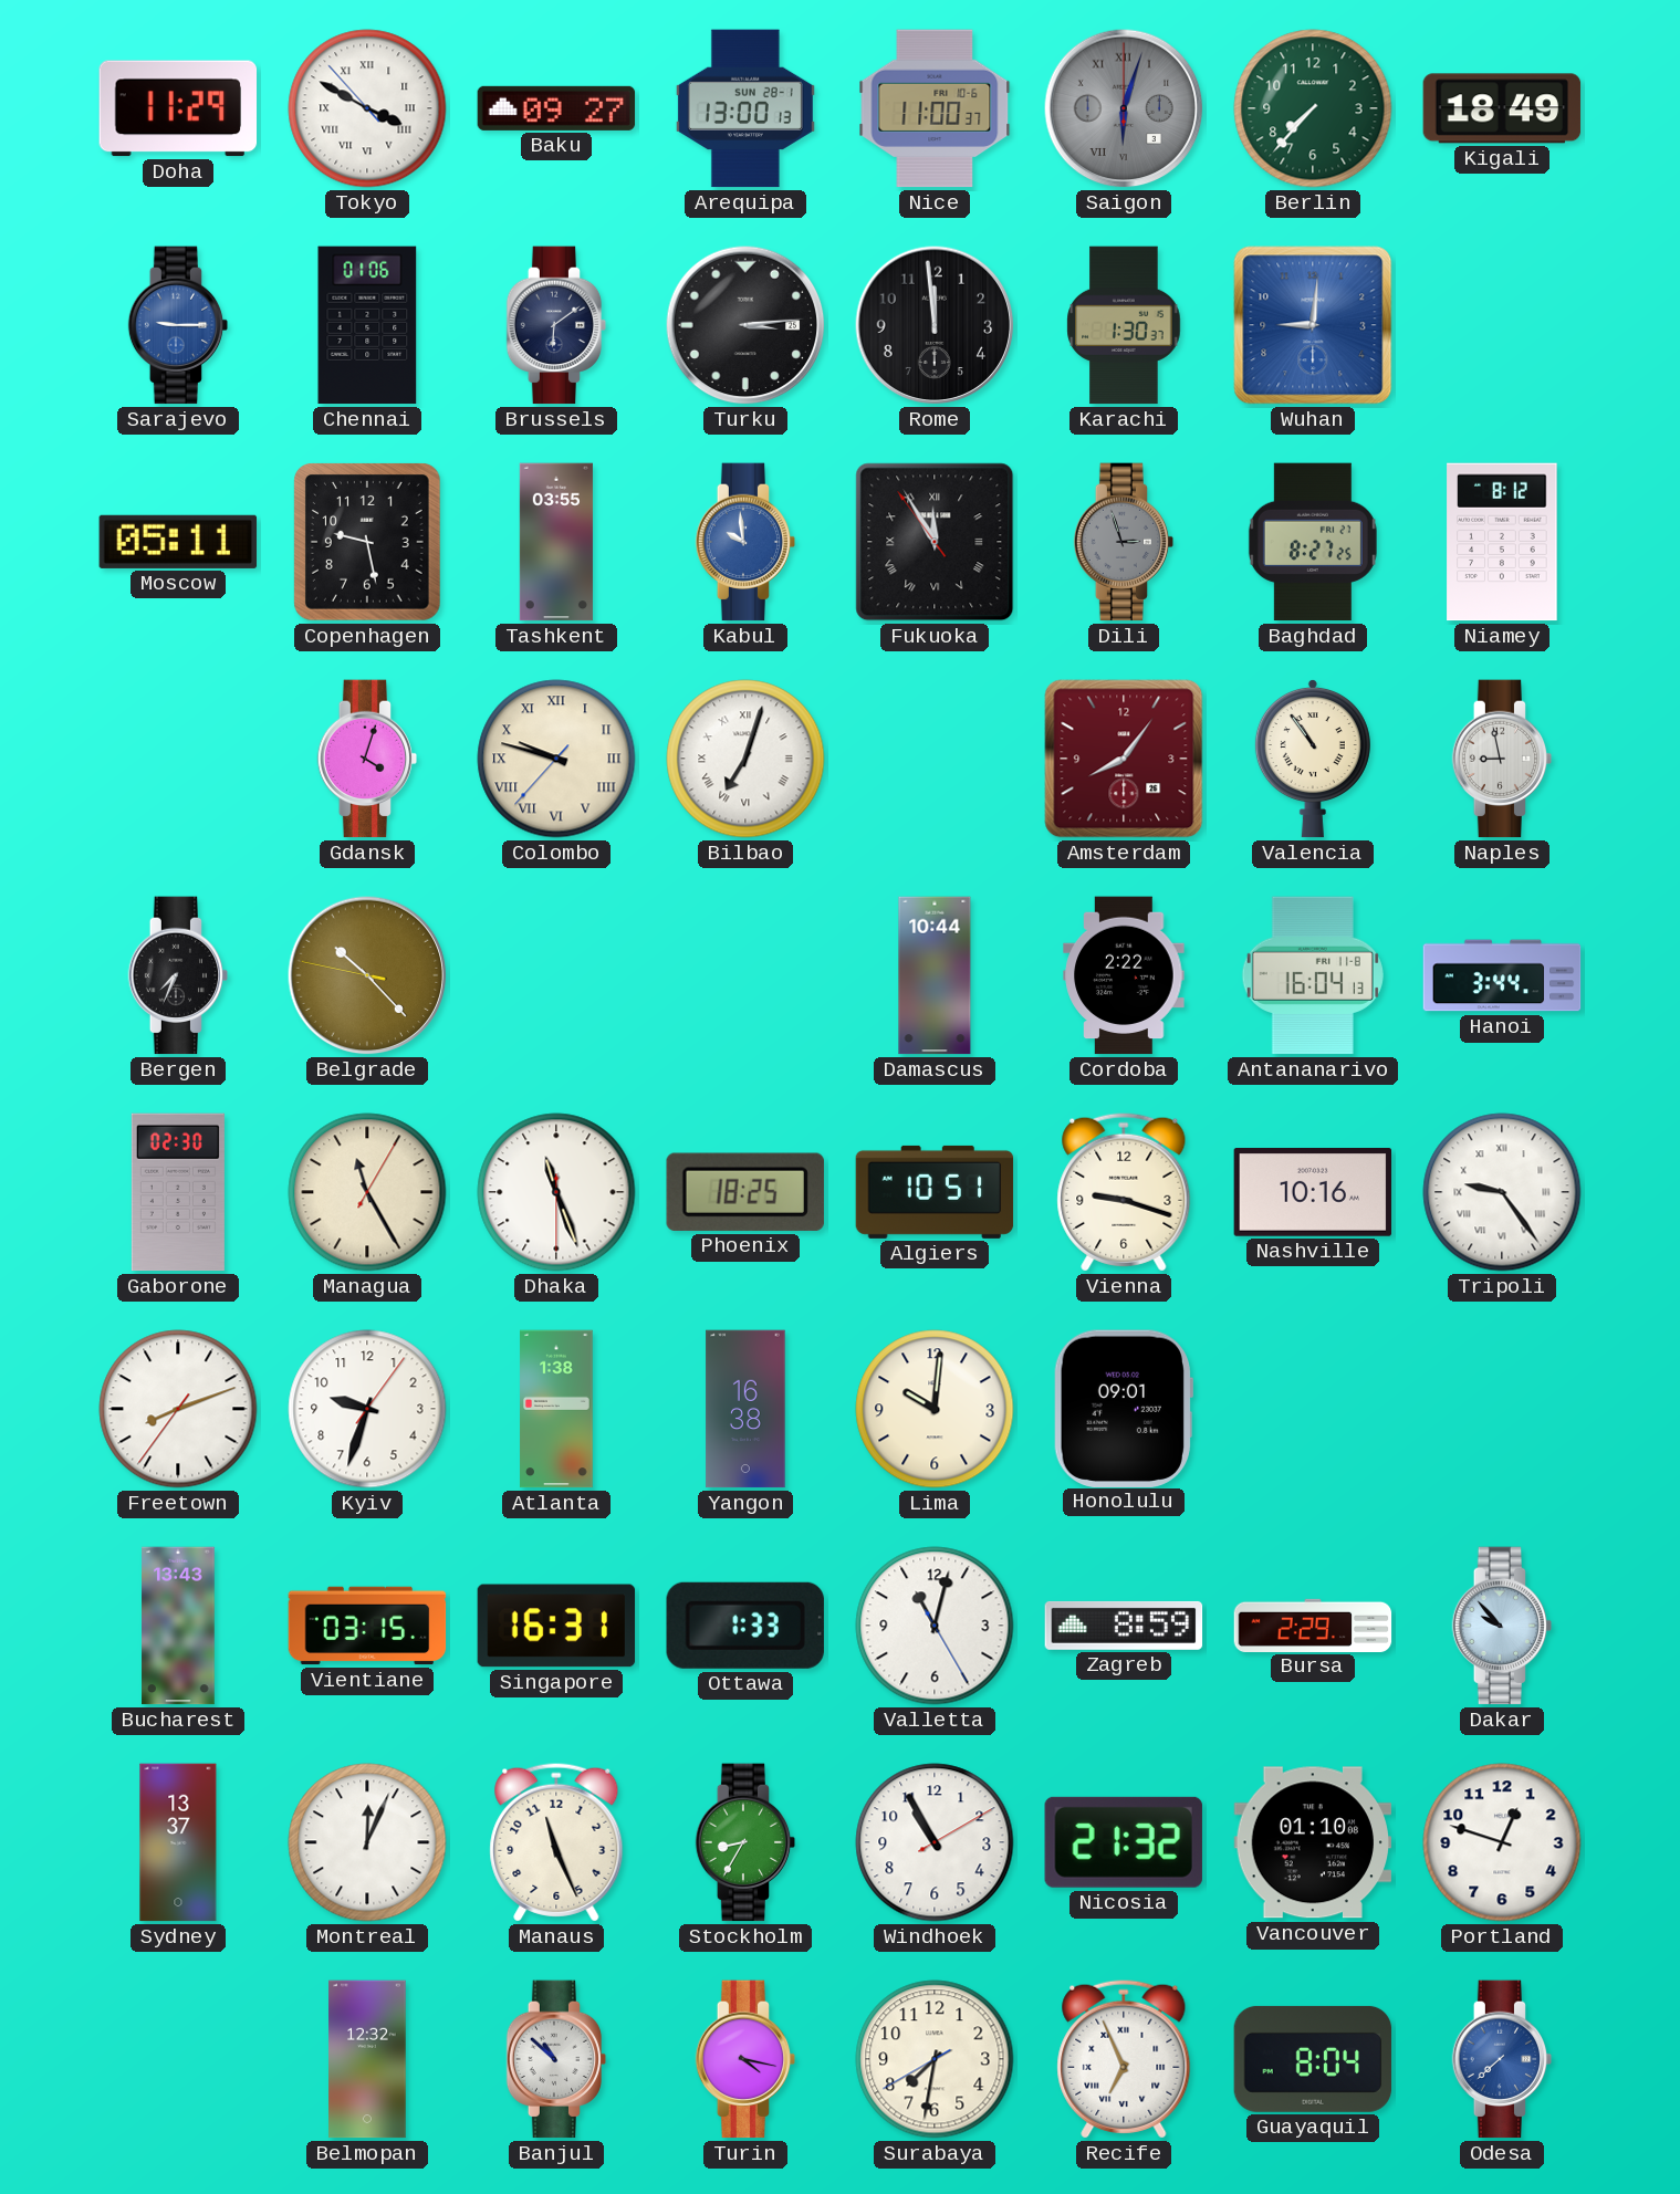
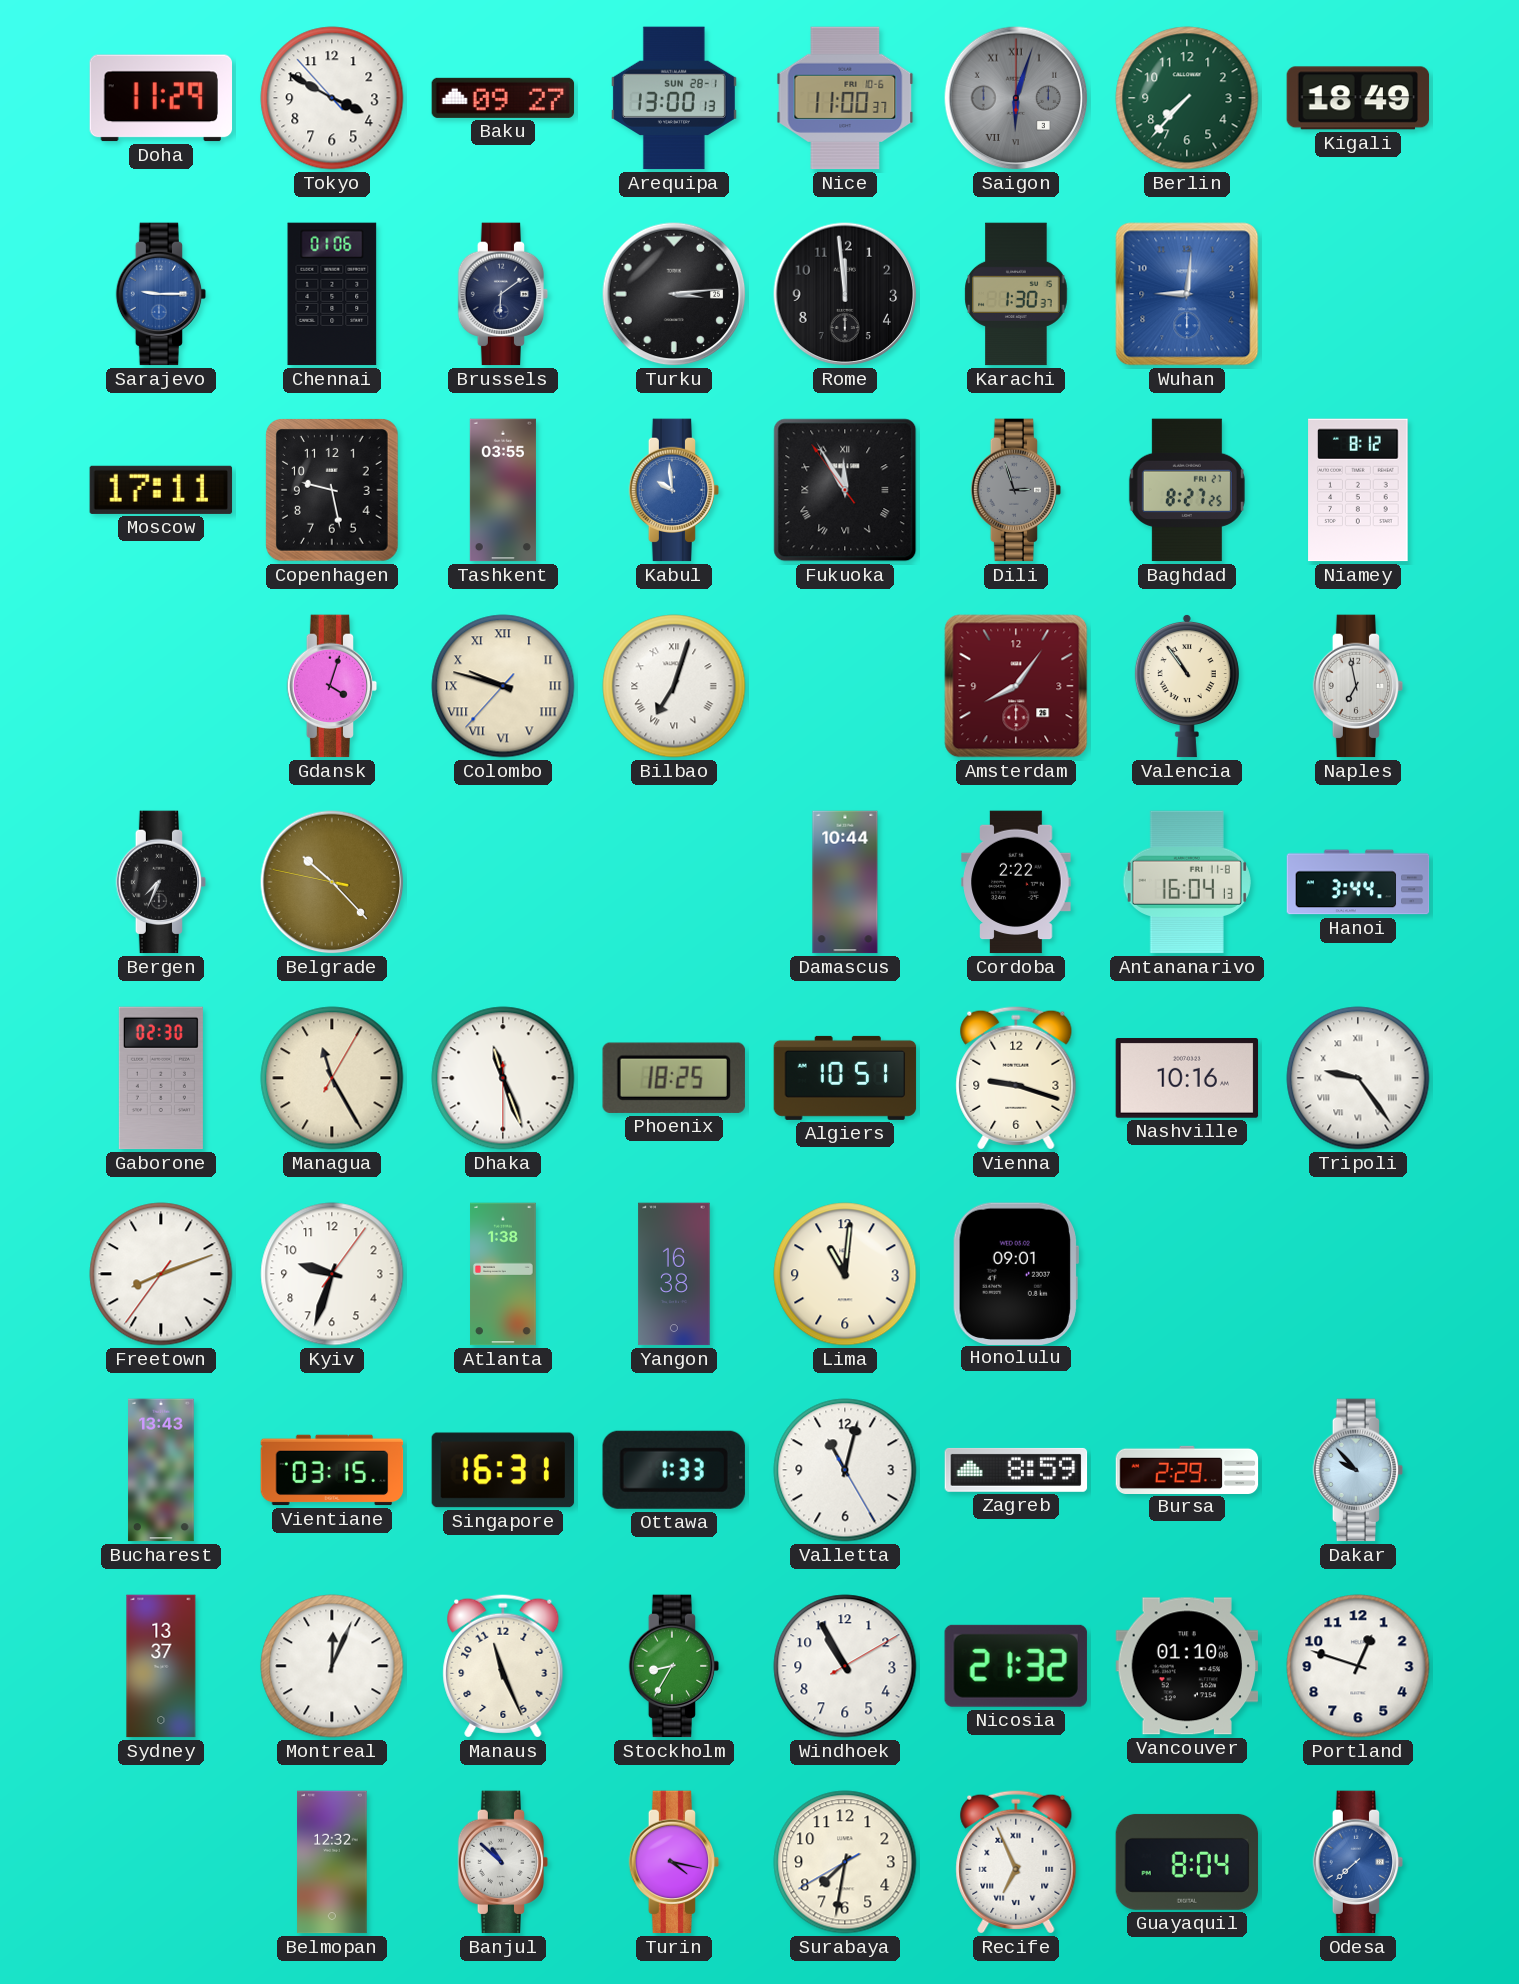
Tokyo numerals: Roman -> Arabic (332, 98)
Moscow: 05:11 -> 17:11 (161, 490)
Naples: 8:58 -> 6:58 (1358, 686)
Lima: 10:01 -> 11:01 (845, 1274)
